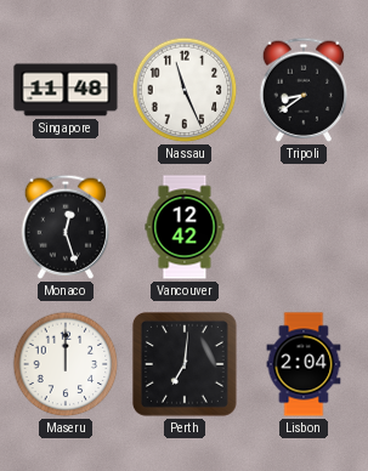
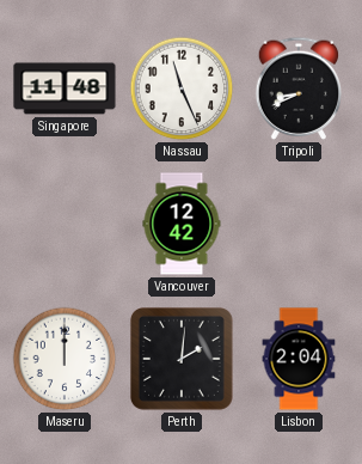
Tripoli: 8:39 -> 8:41 (299, 88)
Monaco: 12:27 -> none (66, 227)
Perth: 7:01 -> 2:01 (183, 360)
